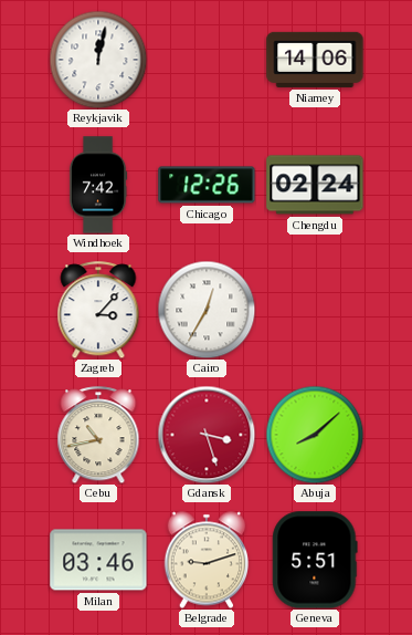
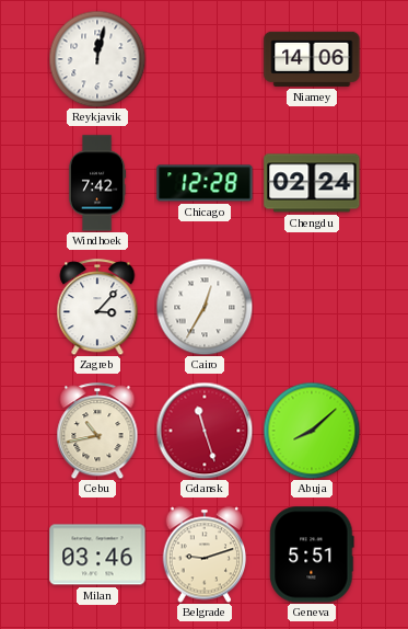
Chicago: 12:26 -> 12:28 (205, 183)
Gdansk: 3:27 -> 11:27 (205, 431)
